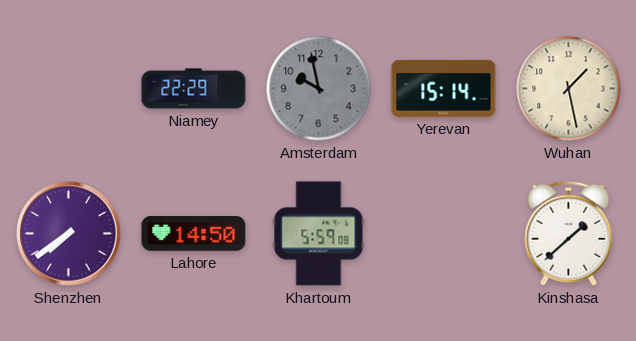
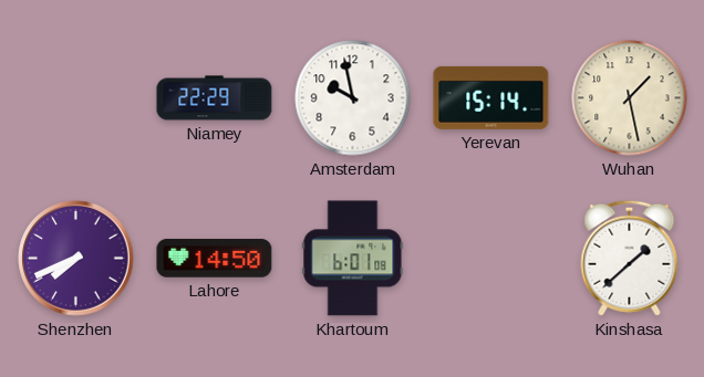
Amsterdam dial: grey -> white (353, 98)
Shenzhen: 7:39 -> 7:41 (76, 259)
Khartoum: 5:59 -> 6:01 (353, 259)
